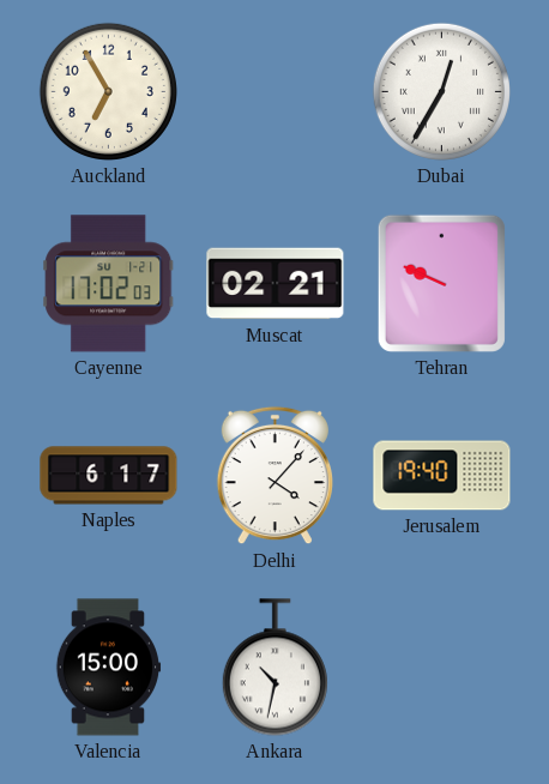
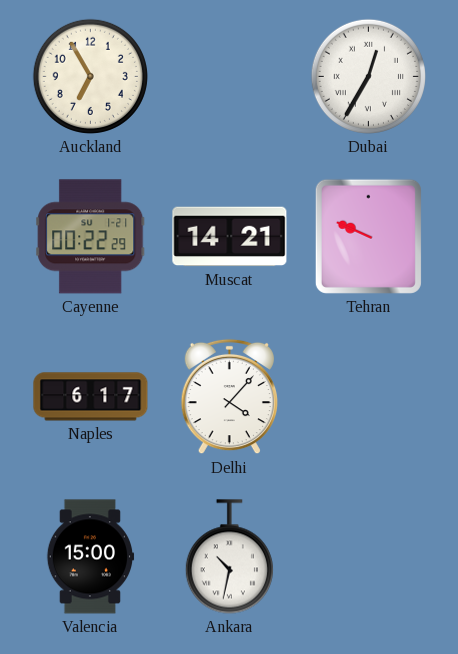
Cayenne: 17:02 -> 00:22 (91, 237)
Muscat: 02:21 -> 14:21 (230, 237)
Jerusalem: 19:40 -> none (442, 476)
